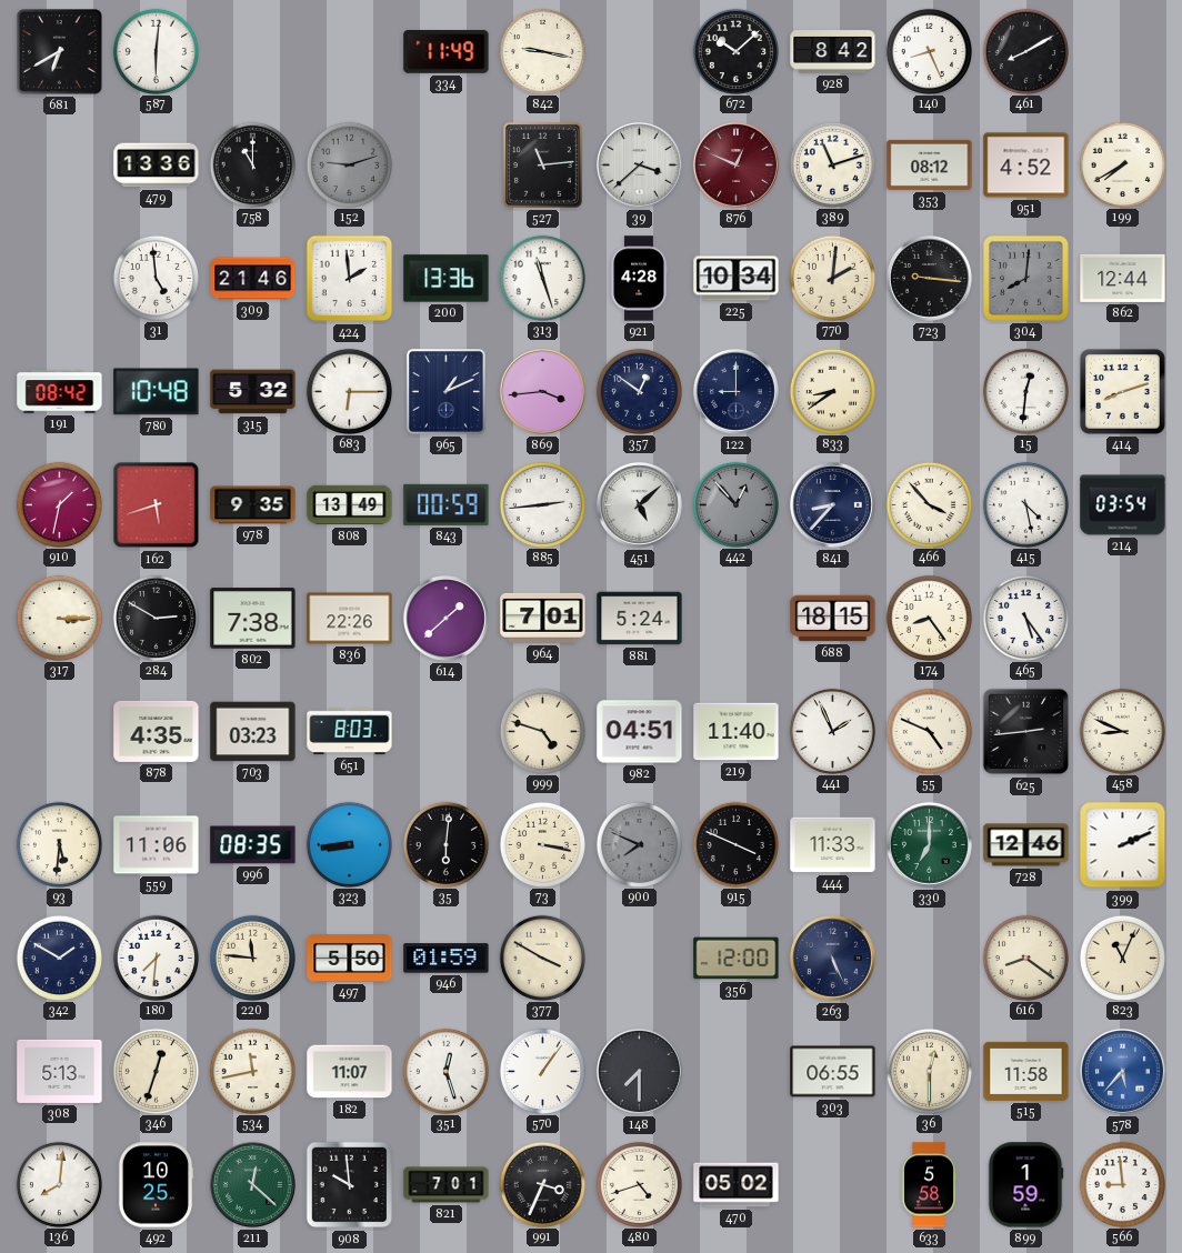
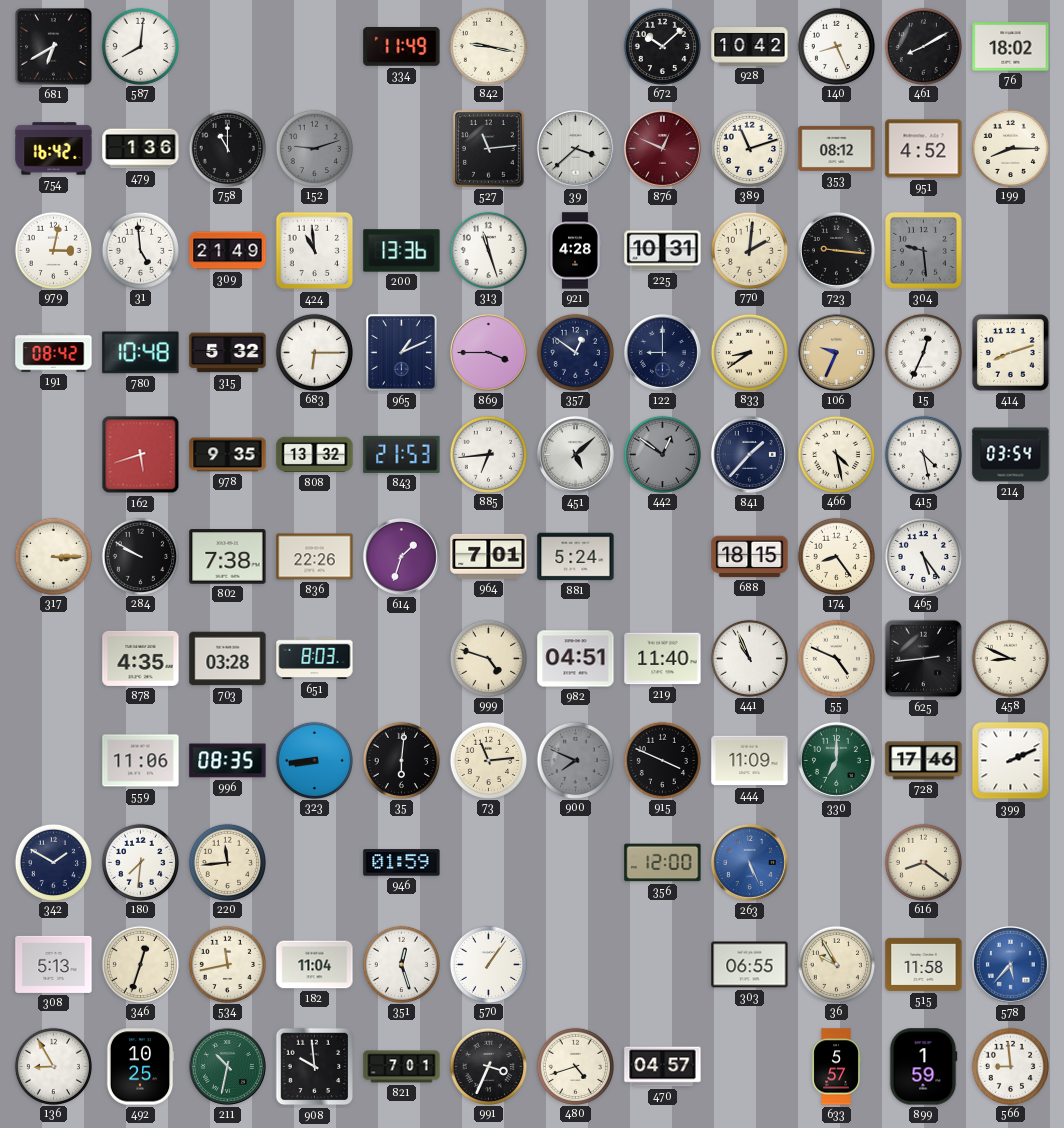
587: 6:01 -> 8:01 (140, 46)
928: 8:42 -> 10:42 (750, 47)
76: none -> 18:02 (1011, 47)
754: none -> 16:42 (54, 149)
479: 13:36 -> 1:36 (141, 149)
199: 7:40 -> 8:15 (1010, 148)
979: none -> 3:02 (53, 250)
309: 21:46 -> 21:49 (228, 251)
424: 1:59 -> 10:59 (315, 251)
225: 10:34 -> 10:31 (663, 251)
304: 8:01 -> 9:29 (923, 250)
862: 12:44 -> none (1123, 278)
869: 3:44 -> 3:45 (488, 352)
106: none -> 9:34 (836, 352)
15: 12:31 -> 12:34 (923, 352)
910: 1:32 -> none (59, 504)
808: 13:49 -> 13:32 (315, 455)
843: 00:59 -> 21:53 (402, 454)
885: 2:44 -> 6:44 (488, 454)
442: 12:53 -> 12:51 (662, 454)
841: 8:37 -> 1:37 (749, 454)
466: 3:53 -> 4:28 (836, 454)
284: 2:50 -> 9:50 (140, 556)
614: 1:38 -> 1:33 (401, 556)
703: 03:23 -> 03:28 (228, 659)
441: 1:56 -> 10:56 (749, 658)
93: 5:31 -> none (59, 844)
73: 3:17 -> 11:14 (488, 760)
444: 11:33 -> 11:09 (750, 761)
728: 12:46 -> 17:46 (924, 761)
220: 11:46 -> 11:44 (227, 862)
497: 5:50 -> none (350, 959)
377: 3:50 -> none (542, 958)
263 dial: navy -> blue (749, 862)
823: 11:04 -> none (1122, 958)
182: 11:07 -> 11:04 (315, 965)
148: 7:30 -> none (639, 1071)
36: 12:30 -> 9:55 (836, 964)
136: 8:01 -> 8:55 (53, 1066)
211: 12:22 -> 10:32 (227, 1066)
470: 05:02 -> 04:57 (663, 1067)
633: 5:58 -> 5:57 (836, 1067)
